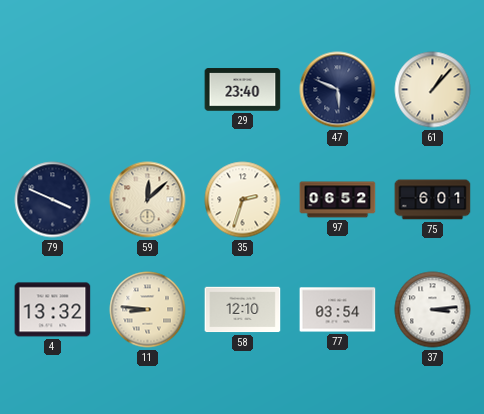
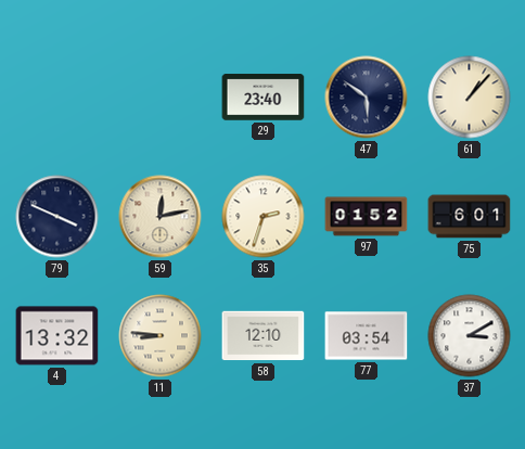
47: 5:49 -> 5:51 (367, 98)
59: 12:08 -> 12:13 (161, 217)
97: 06:52 -> 01:52 (367, 217)
37: 3:14 -> 3:10 (470, 336)
